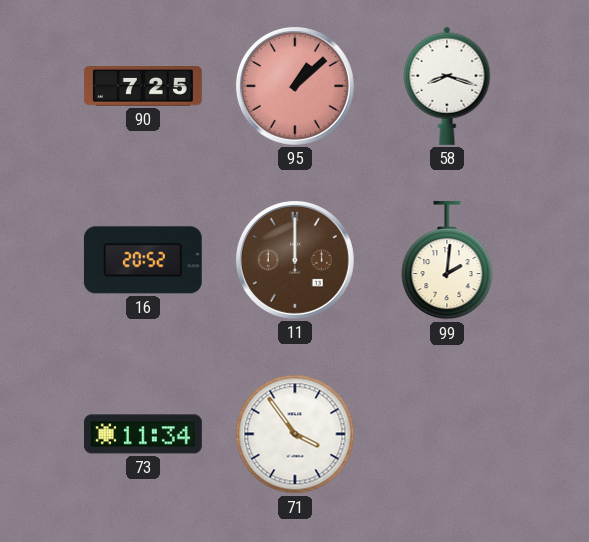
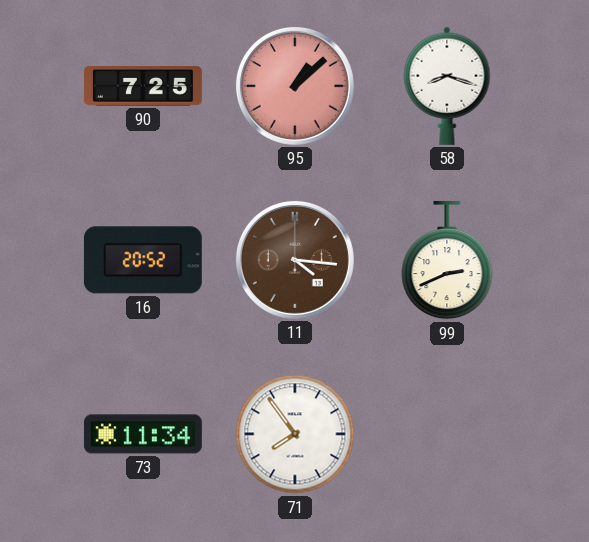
11: 12:00 -> 4:16 (295, 260)
99: 2:01 -> 2:41 (447, 260)
71: 3:54 -> 7:54 (295, 434)
